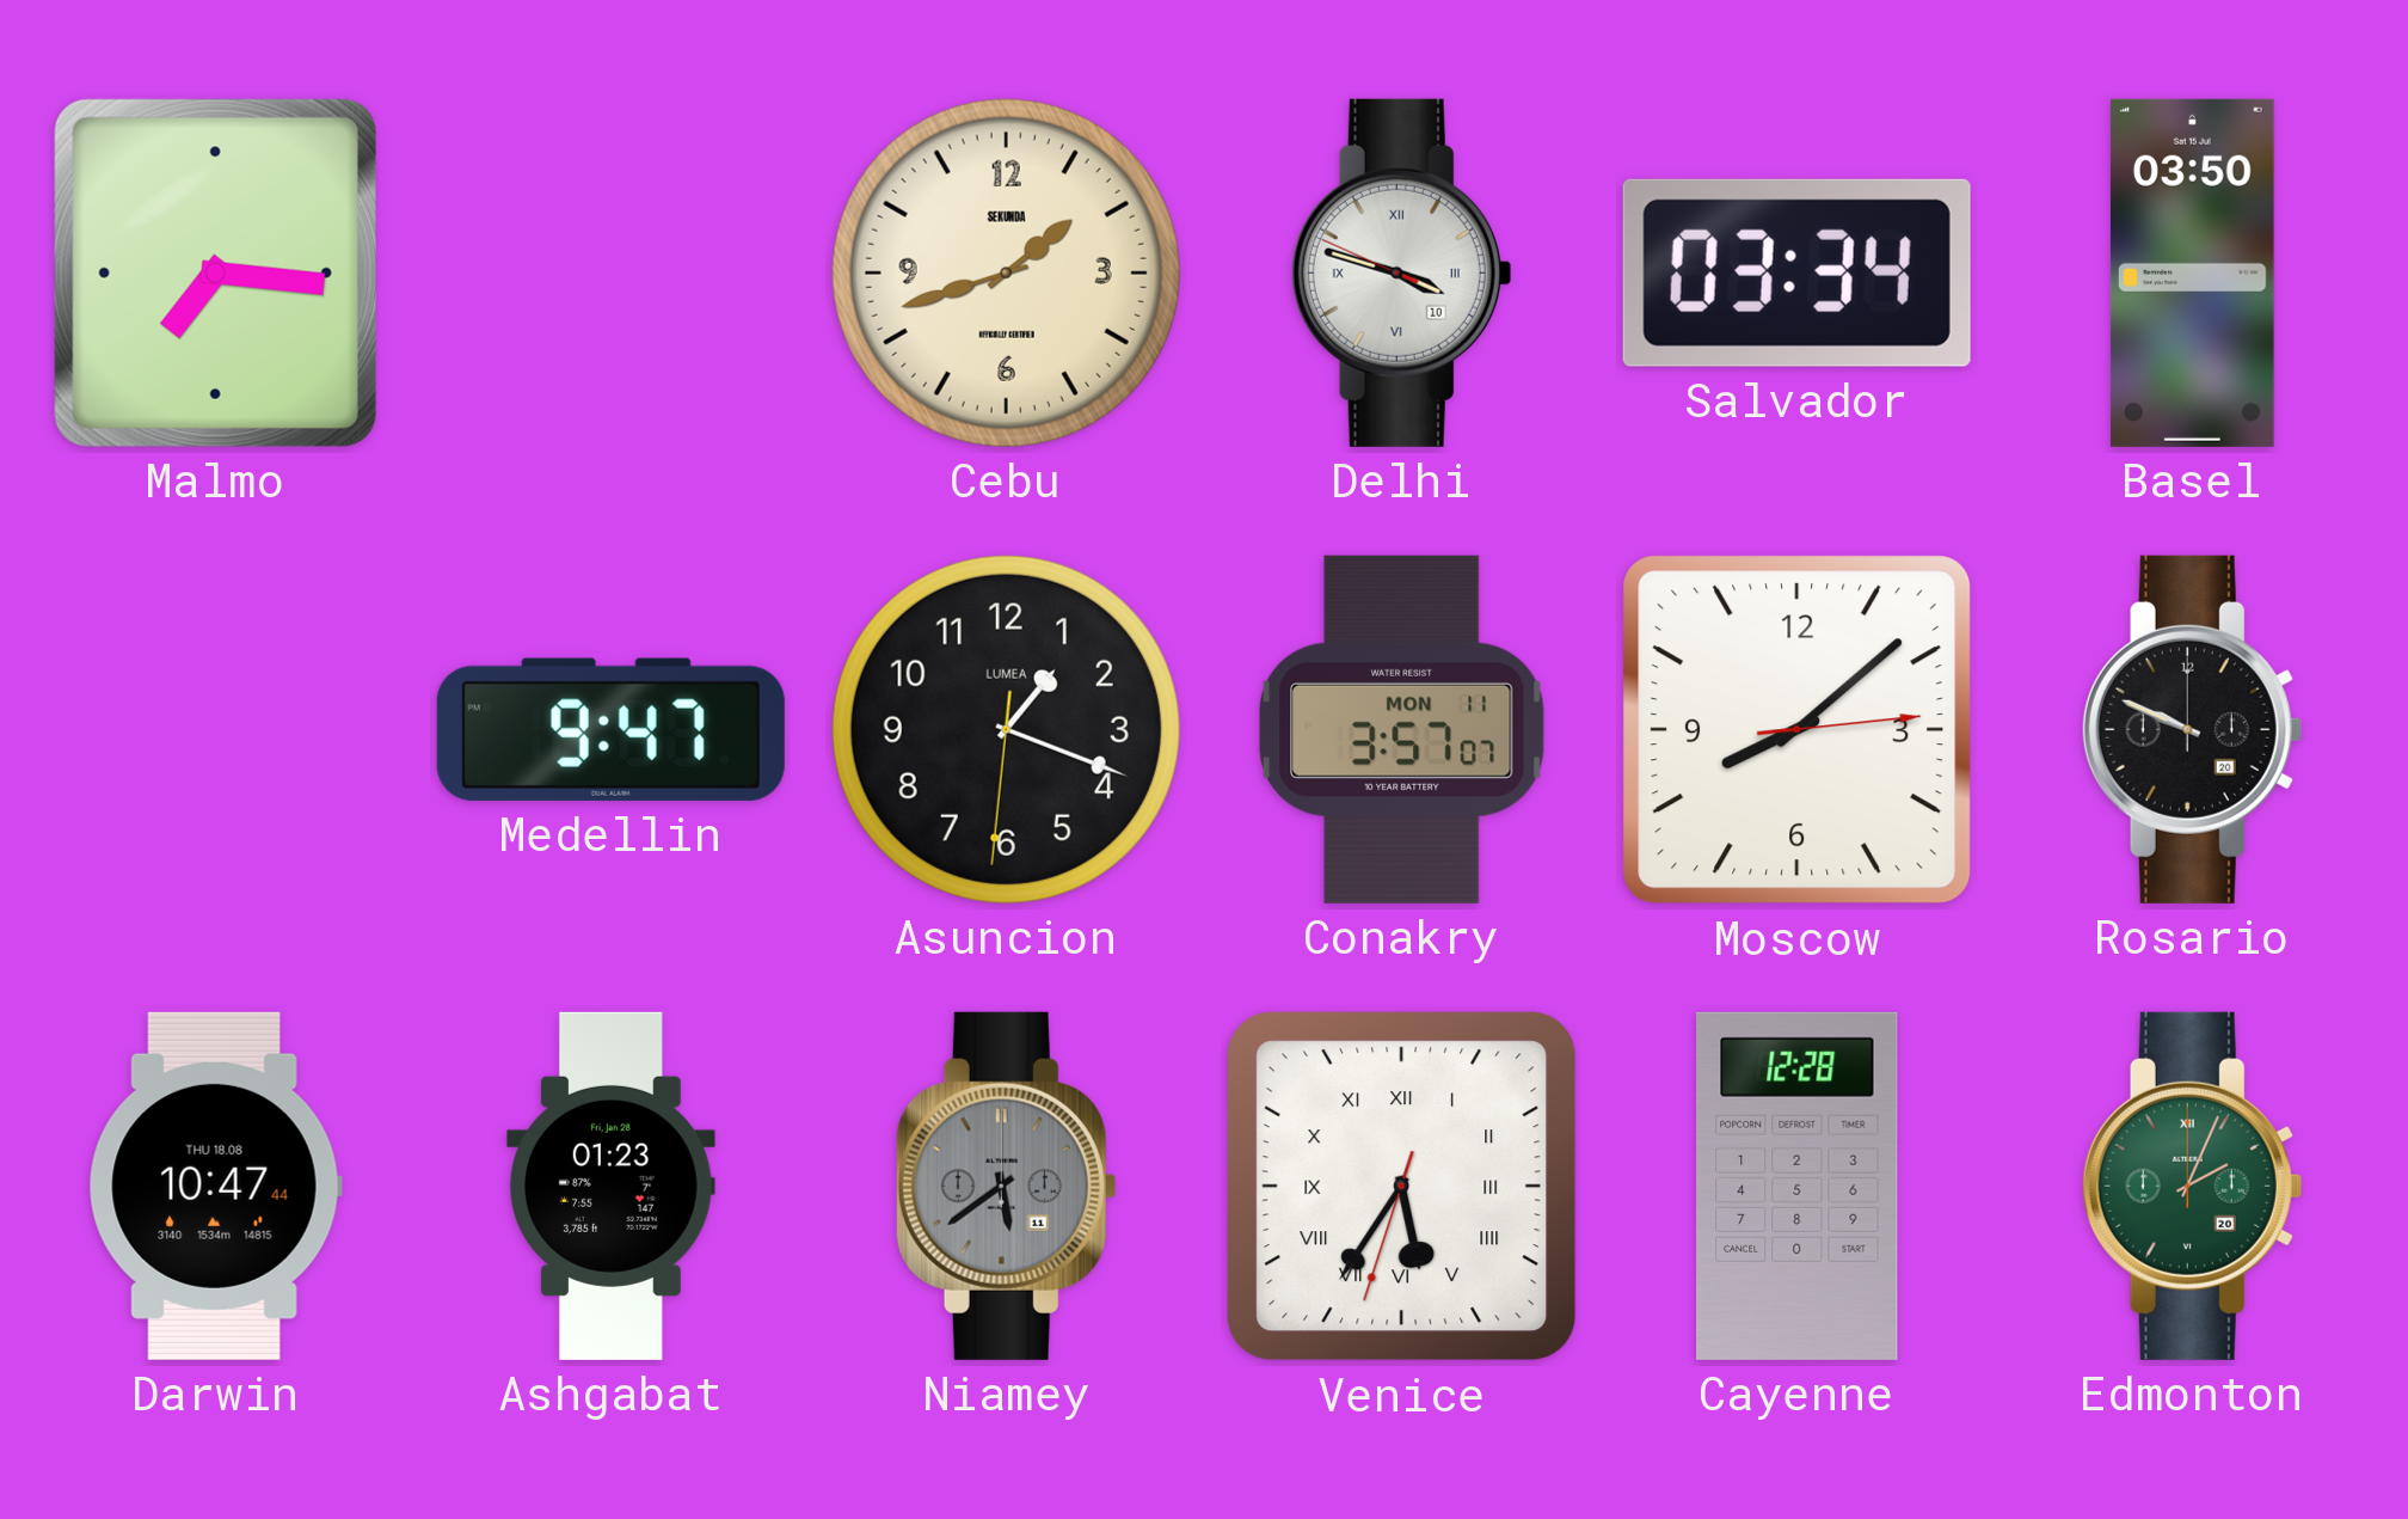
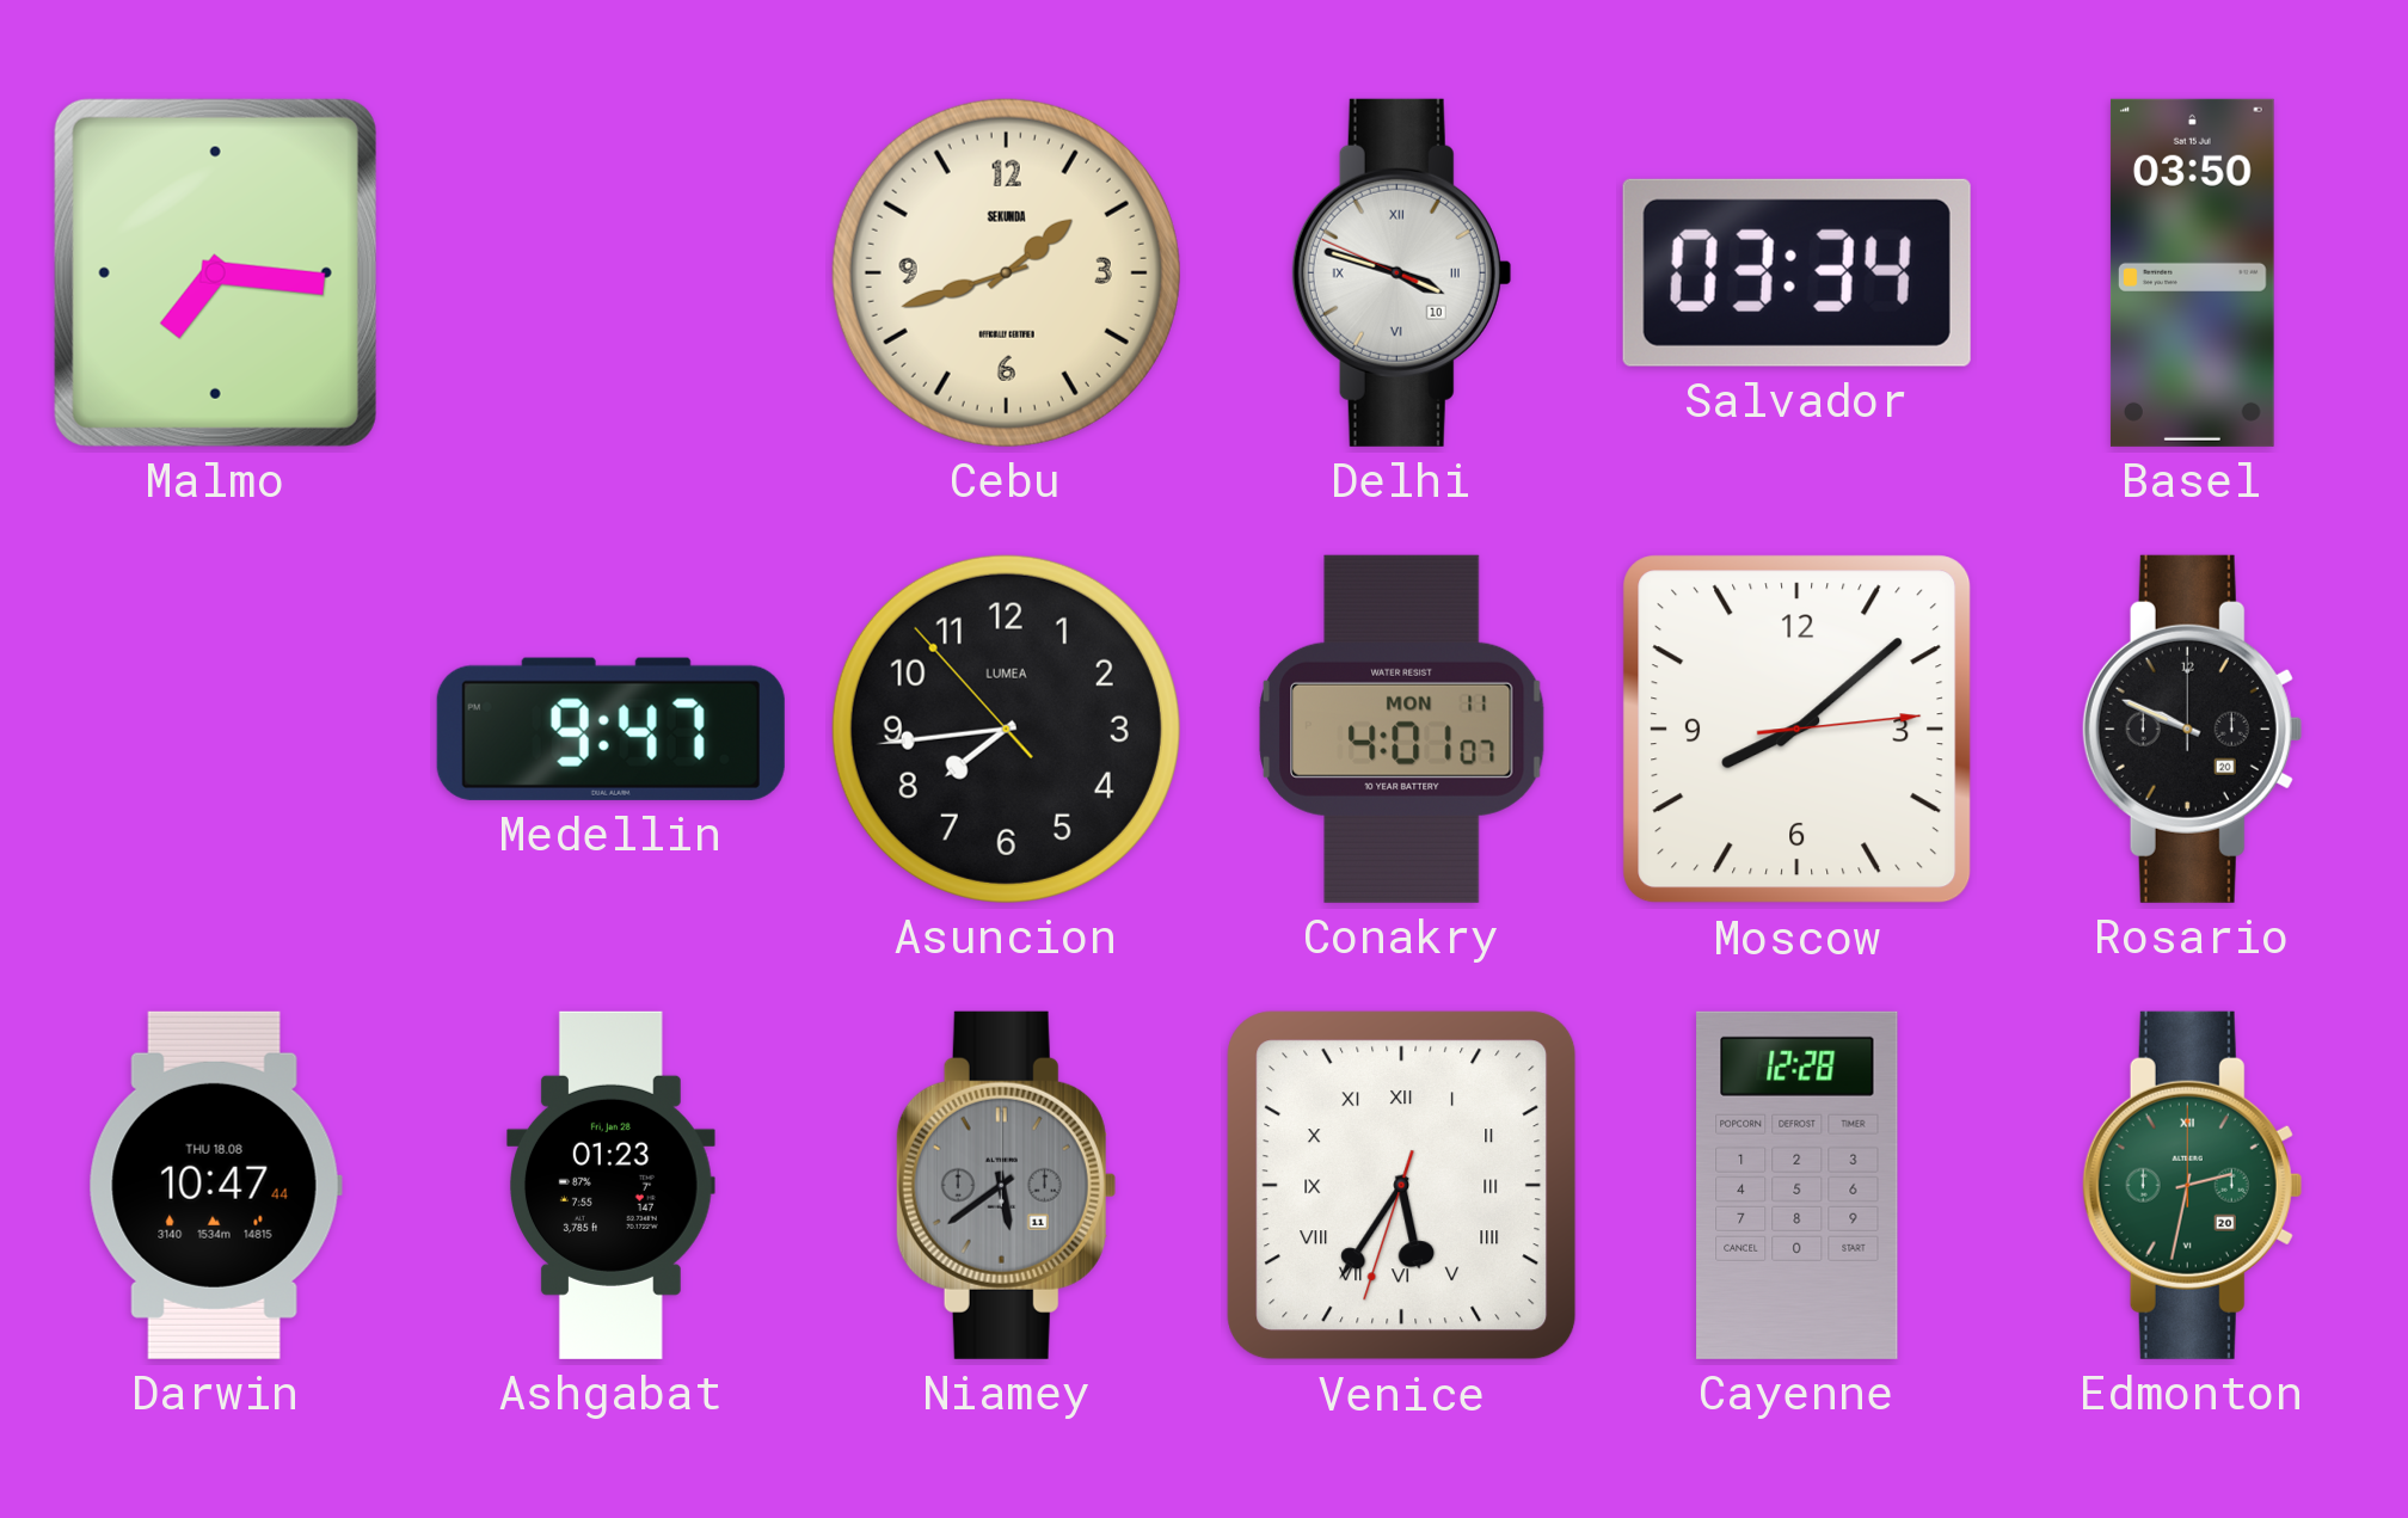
Asuncion: 1:18 -> 7:43 (1006, 729)
Conakry: 3:57 -> 4:01 (1402, 729)
Edmonton: 2:04 -> 2:32 (2192, 1185)
